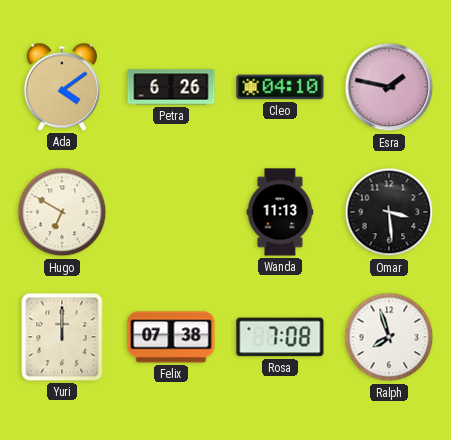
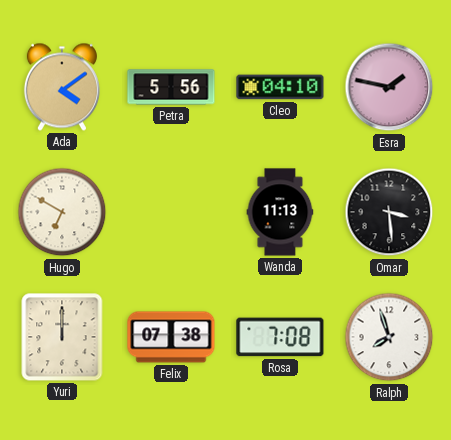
Petra: 6:26 -> 5:56 (171, 87)
